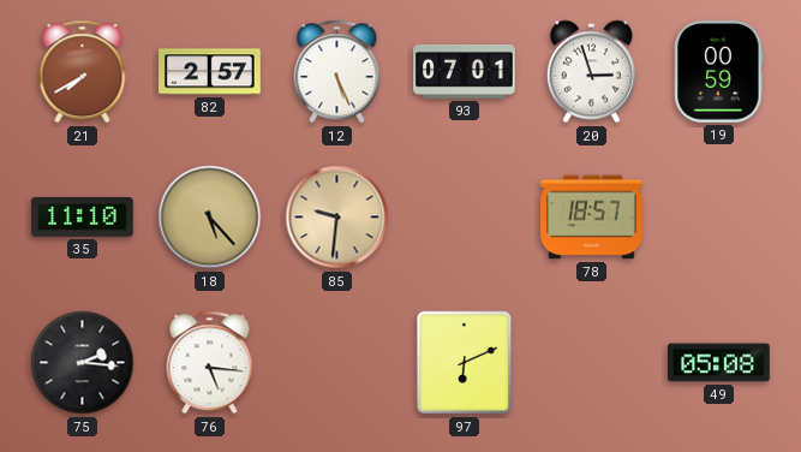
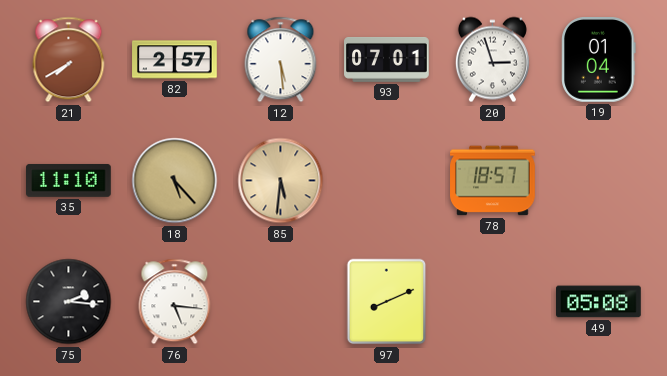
12: 5:26 -> 5:29 (281, 60)
19: 00:59 -> 01:04 (599, 60)
85: 9:31 -> 5:31 (281, 181)
97: 6:11 -> 8:11 (387, 302)
